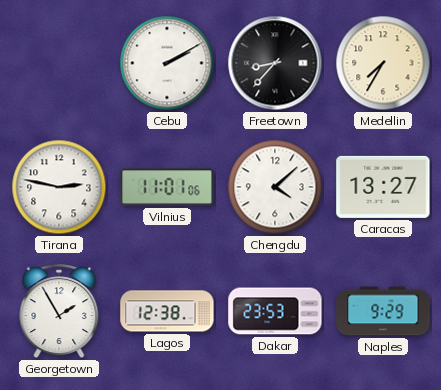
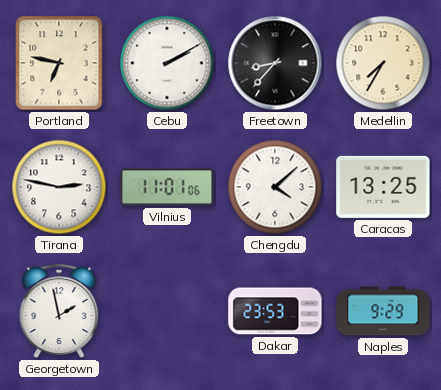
Portland: none -> 6:47 (59, 63)
Caracas: 13:27 -> 13:25 (383, 187)
Georgetown: 1:55 -> 1:58 (59, 312)
Lagos: 12:38 -> none (167, 311)
